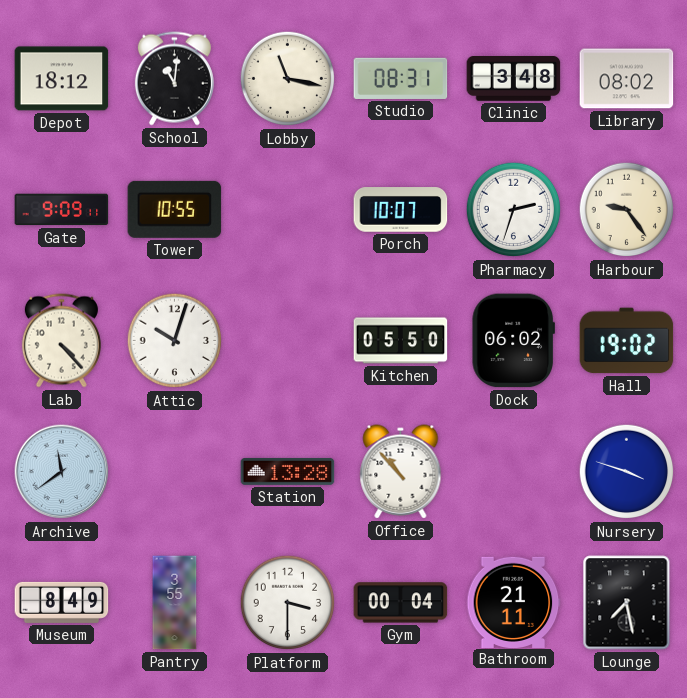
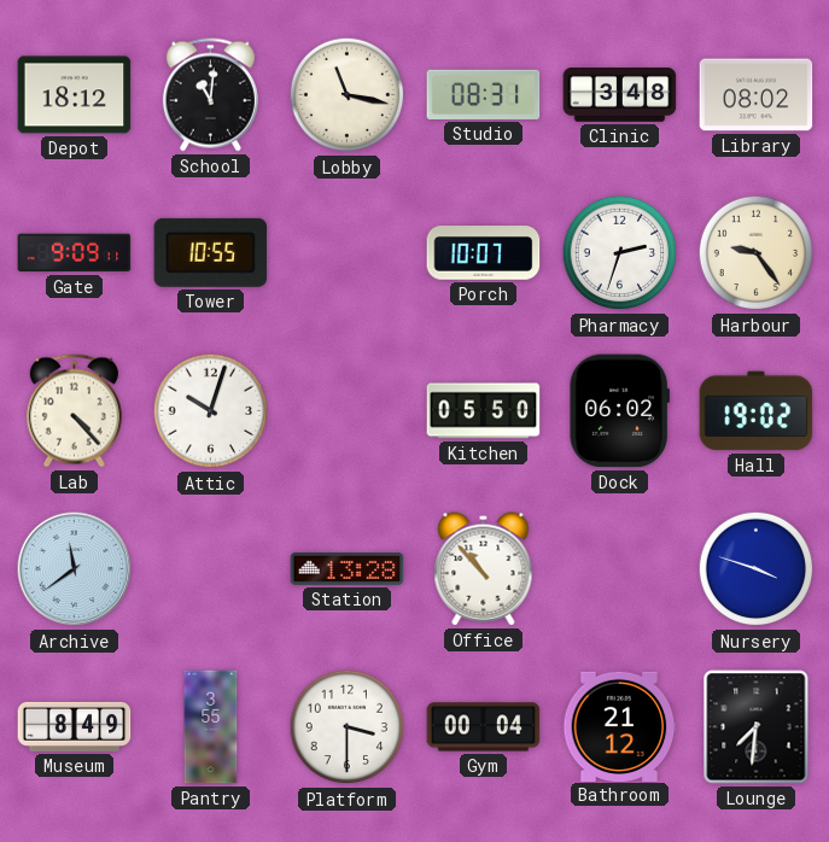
Bathroom: 21:11 -> 21:12 (620, 726)
Lounge: 7:28 -> 7:31 (757, 727)
